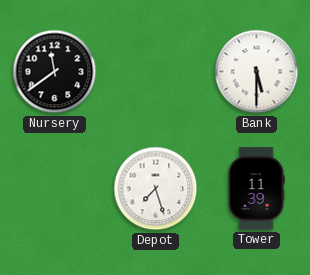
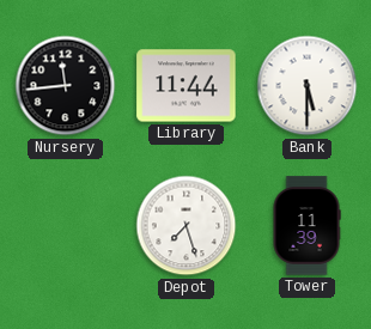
Nursery: 11:39 -> 11:44 (66, 86)
Library: none -> 11:44 (187, 86)
